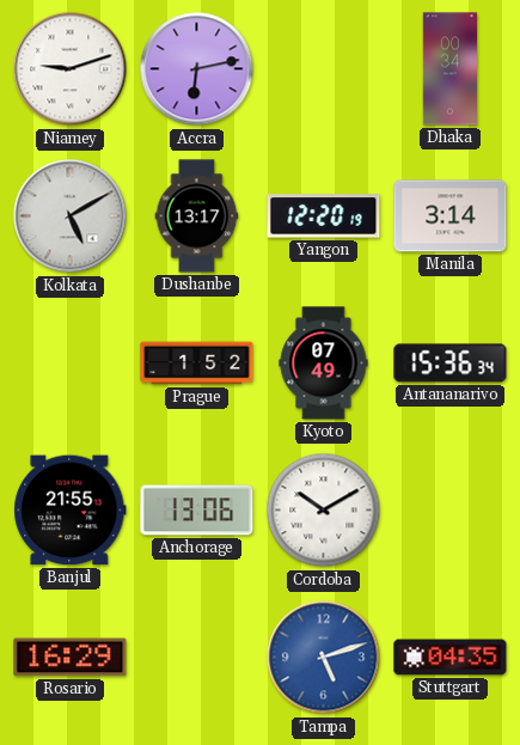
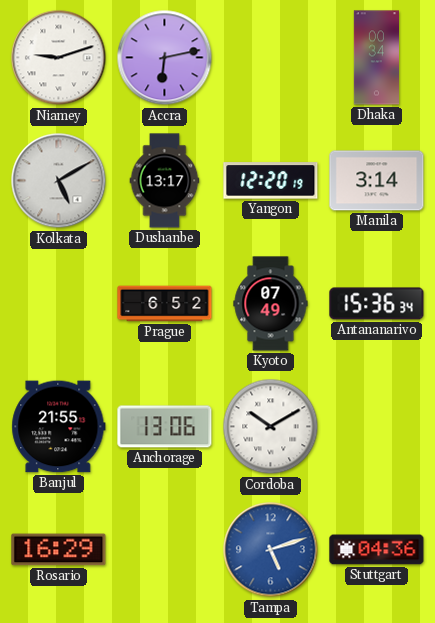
Prague: 1:52 -> 6:52 (165, 304)
Stuttgart: 04:35 -> 04:36 (377, 550)
